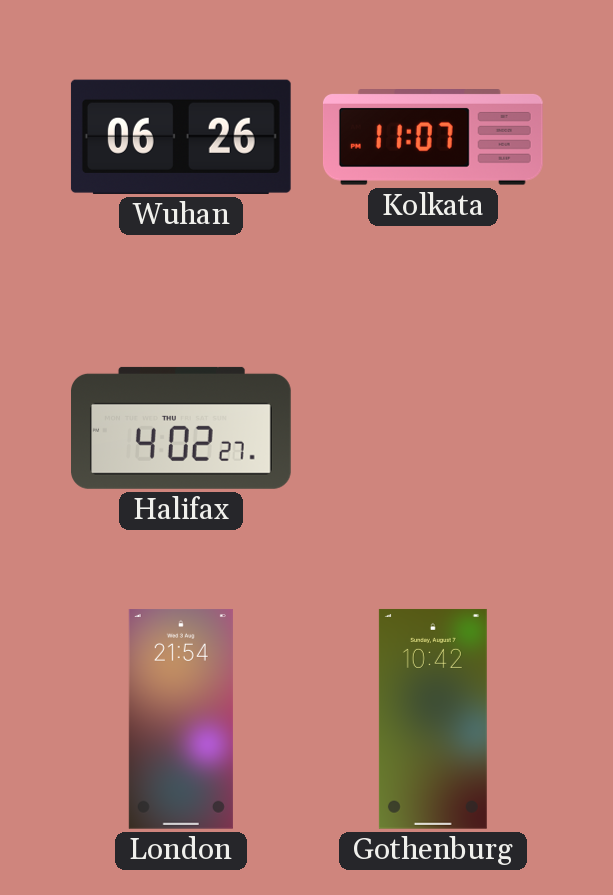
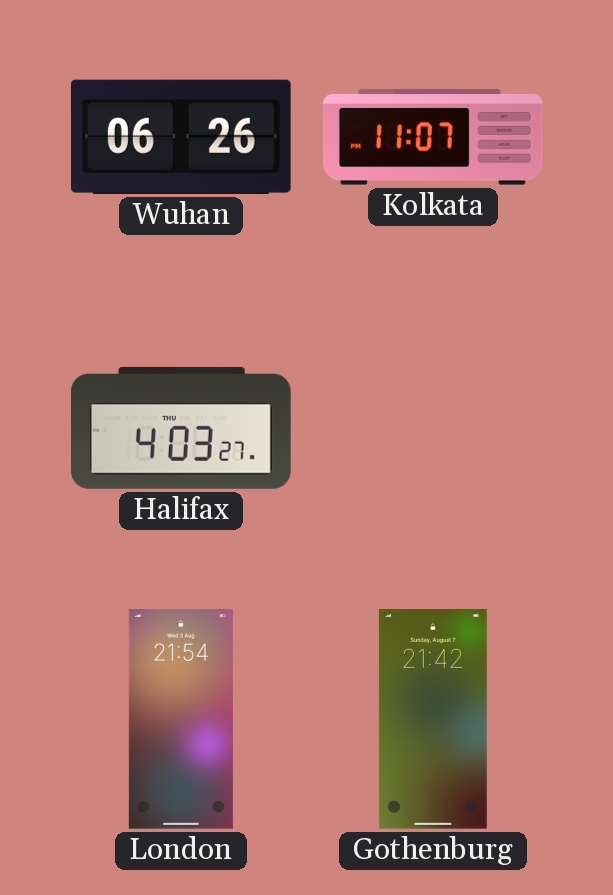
Halifax: 4:02 -> 4:03 (182, 428)
Gothenburg: 10:42 -> 21:42 (433, 719)
